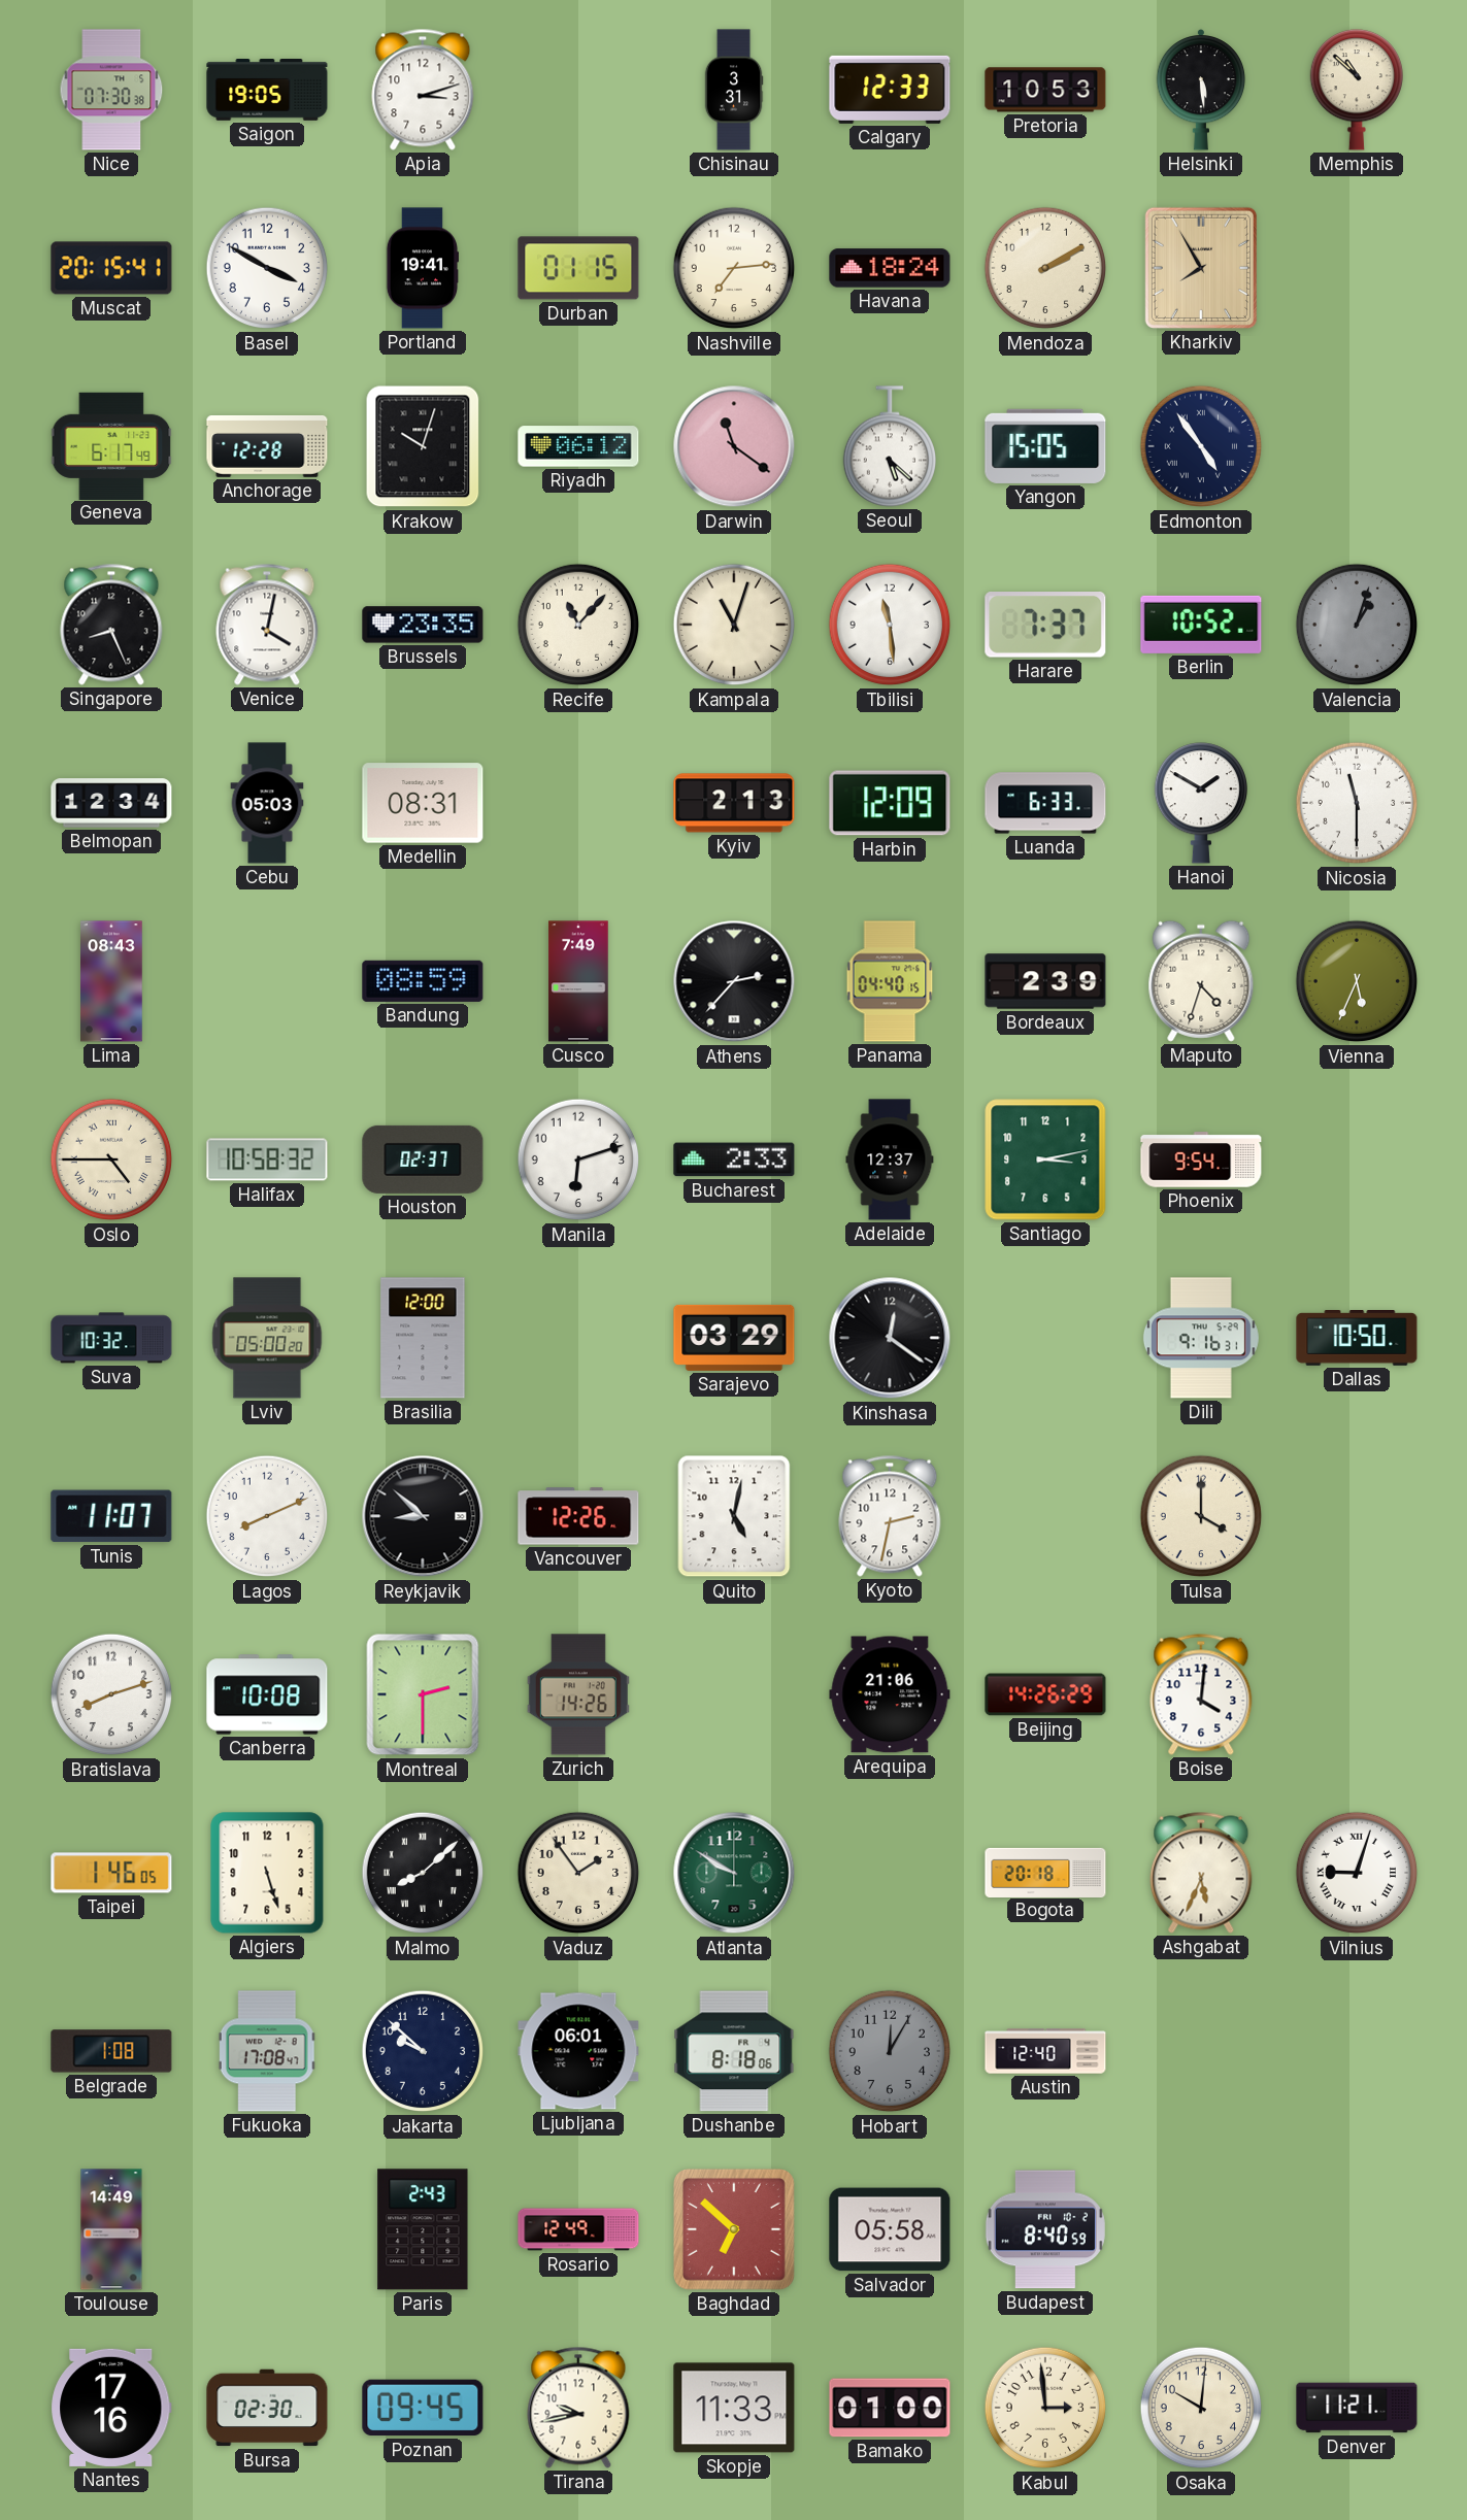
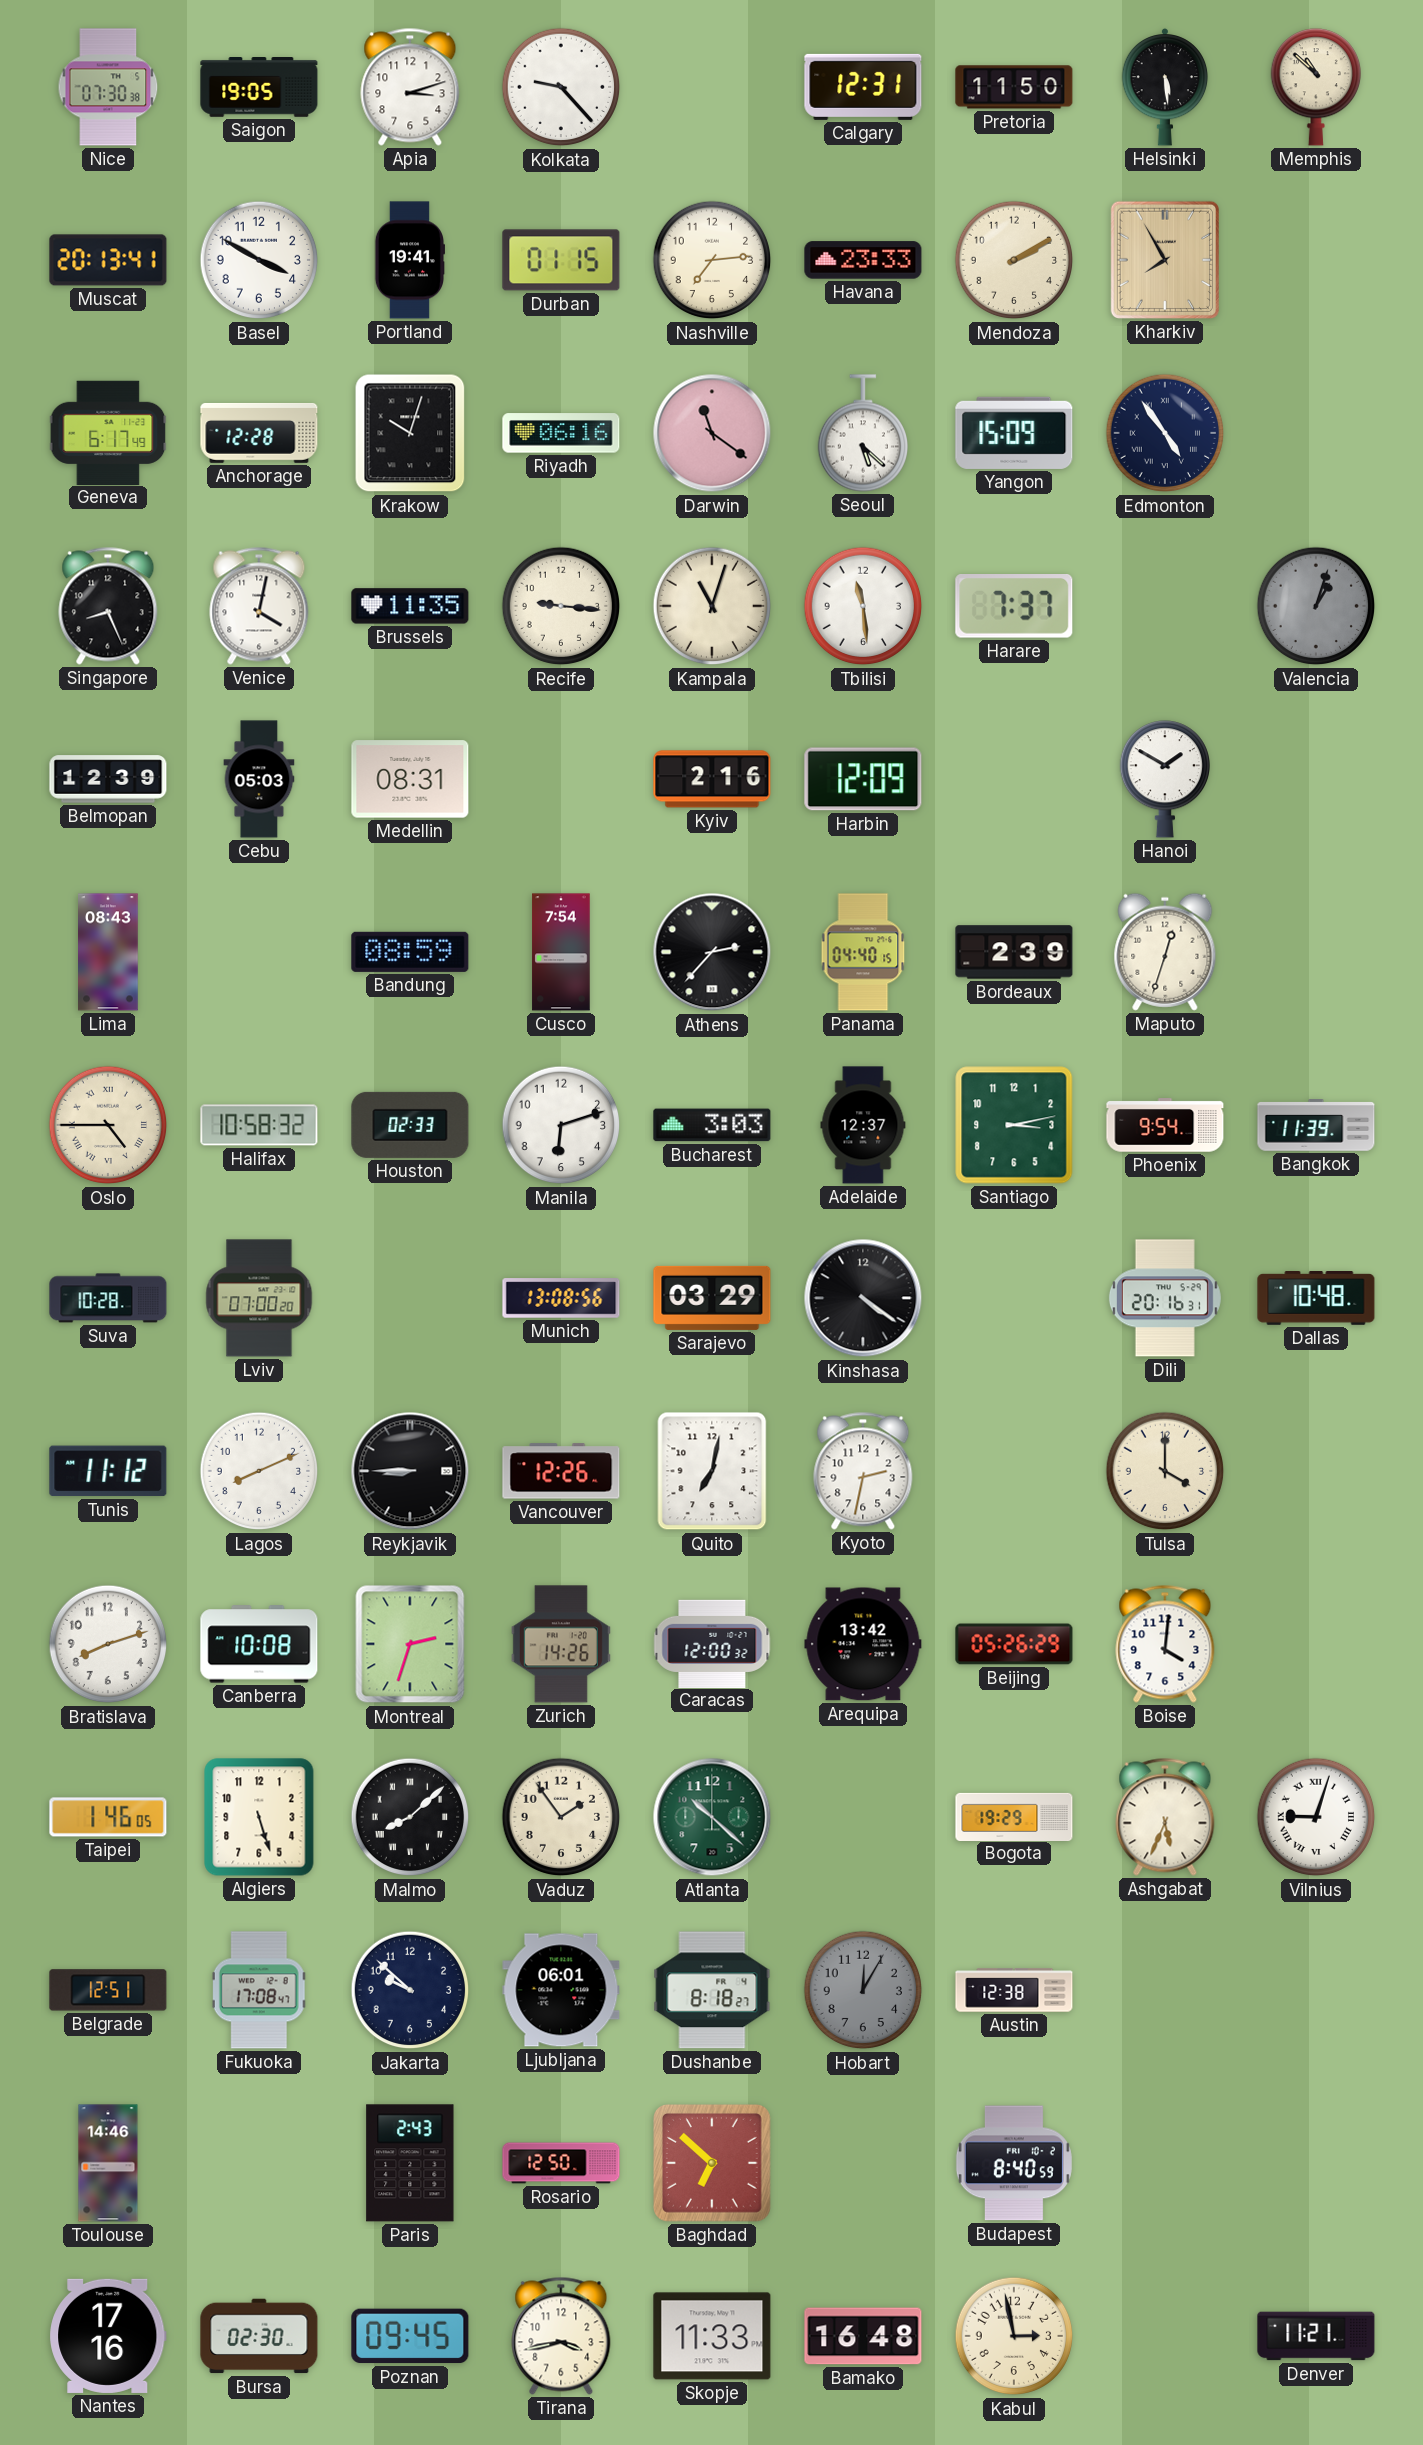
Kolkata: none -> 9:23 (561, 87)
Chisinau: 3:31 -> none (734, 90)
Calgary: 12:33 -> 12:31 (863, 87)
Pretoria: 10:53 -> 11:50 (1014, 87)
Muscat: 20:15 -> 20:13 (108, 260)
Havana: 18:24 -> 23:33 (863, 260)
Riyadh: 06:12 -> 06:16 (561, 433)
Yangon: 15:05 -> 15:09 (1014, 433)
Brussels: 23:35 -> 11:35 (410, 606)
Recife: 11:07 -> 9:16 (561, 606)
Berlin: 10:52 -> none (1201, 625)
Belmopan: 12:34 -> 12:39 (108, 779)
Kyiv: 2:13 -> 2:16 (712, 779)
Luanda: 6:33 -> none (1045, 803)
Nicosia: 11:30 -> none (1357, 803)
Cusco: 7:49 -> 7:54 (561, 952)
Maputo: 4:33 -> 12:33 (1165, 952)
Vienna: 5:34 -> none (1357, 981)
Houston: 02:37 -> 02:33 (410, 1125)
Bucharest: 2:33 -> 3:03 (712, 1125)
Bangkok: none -> 11:39 (1316, 1125)
Suva: 10:32 -> 10:28 (108, 1298)
Lviv: 05:00 -> 07:00 (259, 1298)
Brasilia: 12:00 -> none (423, 1338)
Munich: none -> 13:08 (561, 1298)
Kinshasa: 12:21 -> 4:21 (863, 1298)
Dili: 9:16 -> 20:16 (1165, 1298)
Dallas: 10:50 -> 10:48 (1316, 1298)
Tunis: 11:07 -> 11:12 (108, 1471)
Reykjavik: 8:52 -> 8:45 (410, 1471)
Quito: 5:02 -> 7:02 (712, 1471)
Montreal: 2:30 -> 2:33 (410, 1644)
Caracas: none -> 12:00 (712, 1643)
Arequipa: 21:06 -> 13:42 (863, 1644)
Beijing: 14:26 -> 05:26 (1014, 1644)
Atlanta: 9:50 -> 10:22 (712, 1817)
Bogota: 20:18 -> 19:29 (1014, 1816)
Belgrade: 1:08 -> 12:51 (108, 1990)
Dushanbe: 8:18:06 -> 8:18:27 (712, 1990)
Austin: 12:40 -> 12:38 (1014, 1990)
Toulouse: 14:49 -> 14:46 (108, 2163)
Rosario: 12:49 -> 12:50 (561, 2163)
Salvador: 05:58 -> none (890, 2229)
Tirana: 9:43 -> 3:43 (561, 2336)
Bamako: 01:00 -> 16:48 (863, 2336)
Kabul: 2:59 -> 2:58 (1014, 2336)
Osaka: 10:01 -> none (1201, 2408)
